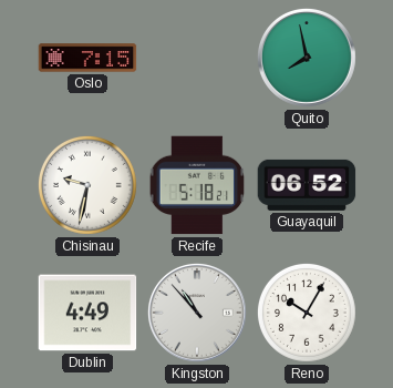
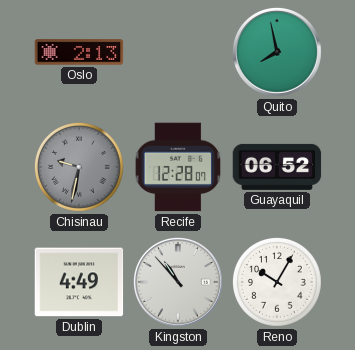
Oslo: 7:15 -> 2:13 (79, 52)
Chisinau dial: white -> grey (79, 167)
Recife: 5:18 -> 12:28 (178, 167)
